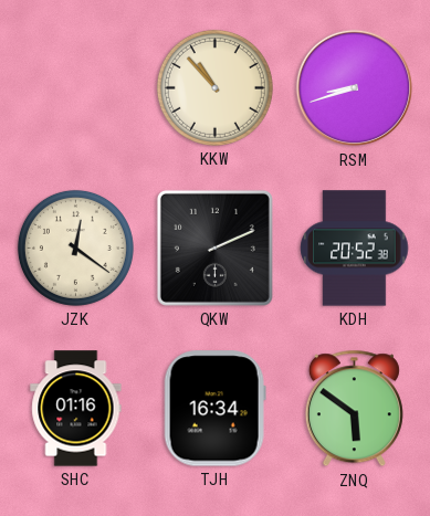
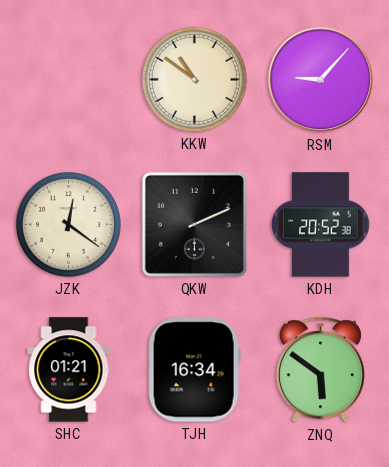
KKW: 10:53 -> 10:51 (194, 79)
RSM: 8:42 -> 9:07 (321, 80)
SHC: 01:16 -> 01:21 (69, 370)
